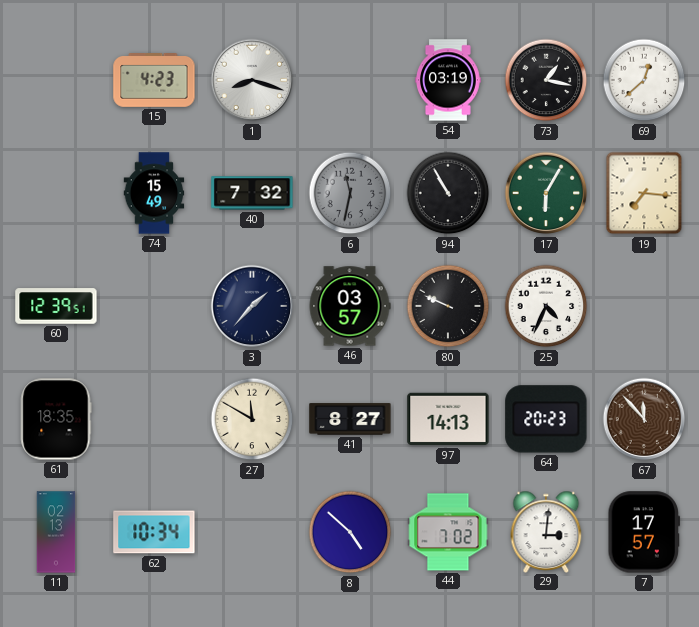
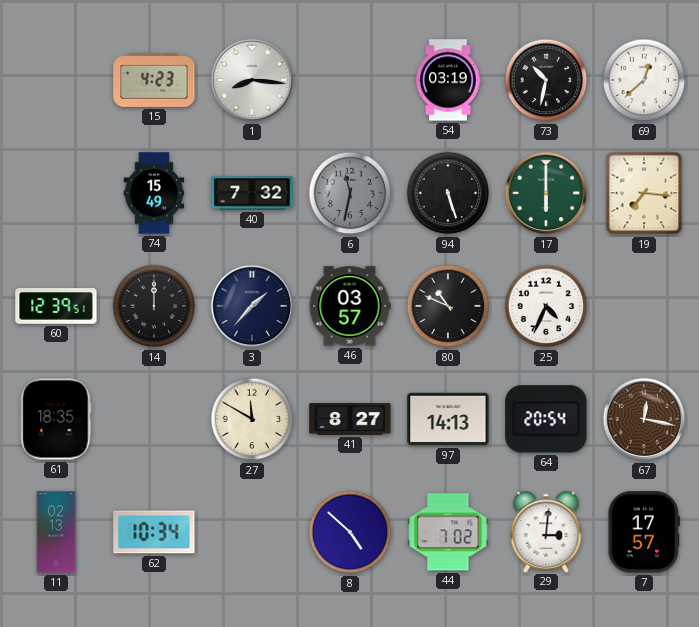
1: 8:18 -> 8:16 (252, 80)
73: 1:17 -> 10:32 (546, 80)
94: 10:55 -> 5:27 (448, 193)
17: 6:05 -> 6:00 (546, 193)
14: none -> 12:00 (154, 306)
80: 9:49 -> 10:49 (448, 306)
64: 20:23 -> 20:54 (546, 419)
67: 11:53 -> 12:17 (644, 419)
